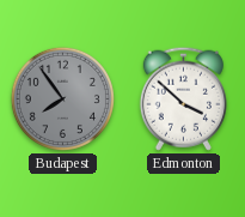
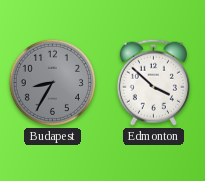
Budapest: 7:54 -> 8:35 (52, 82)
